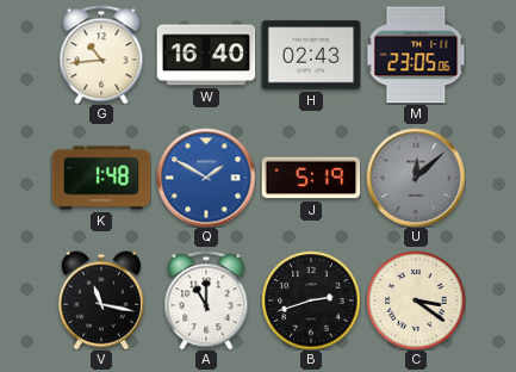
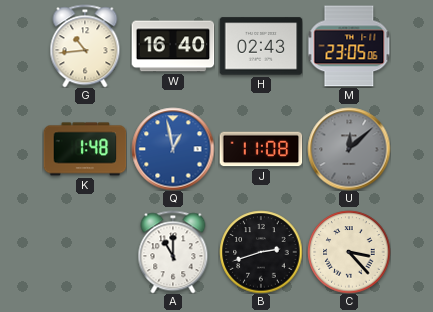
Q: 1:50 -> 12:58 (173, 149)
J: 5:19 -> 11:08 (261, 149)
V: 11:17 -> none (101, 300)
C: 3:21 -> 3:23 (349, 252)
